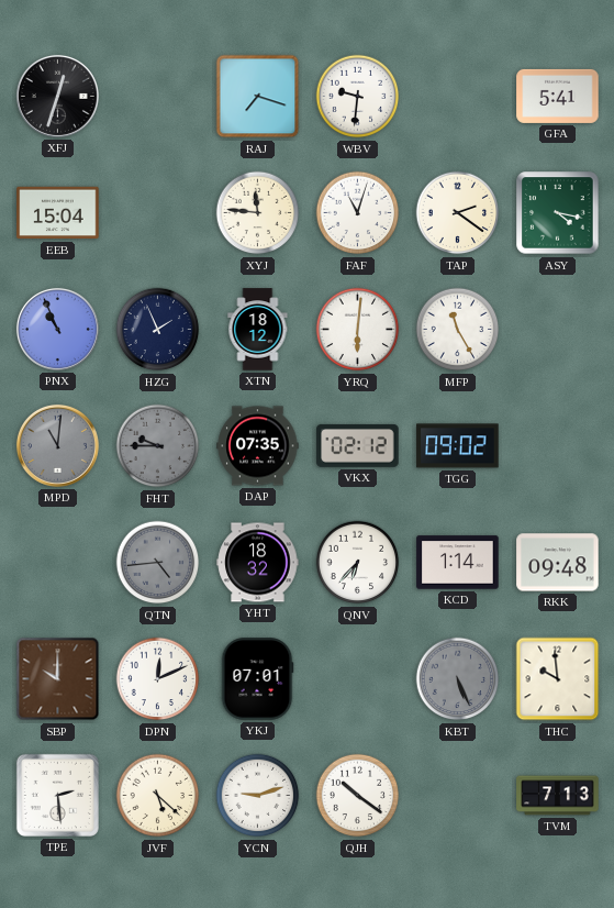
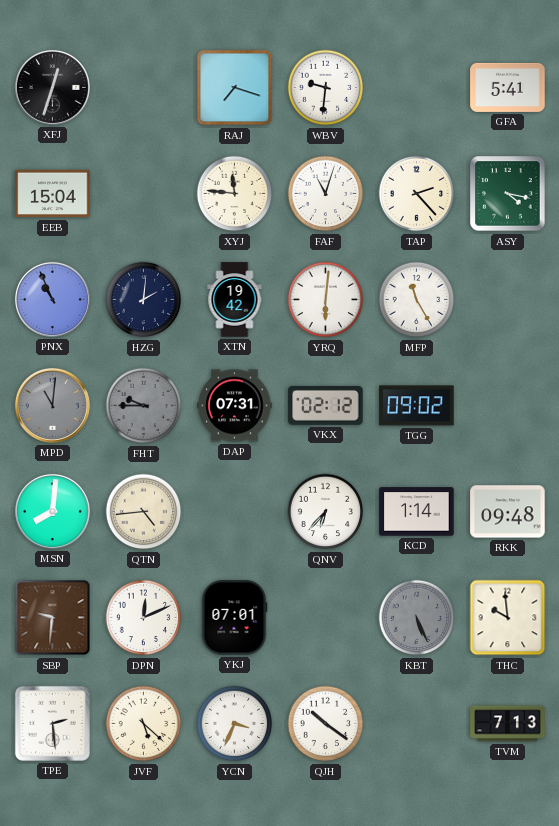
TAP: 2:21 -> 2:23 (417, 194)
HZG: 1:56 -> 2:01 (144, 300)
XTN: 18:12 -> 19:42 (235, 300)
DAP: 07:35 -> 07:31 (235, 406)
MSN: none -> 8:01 (52, 511)
QTN dial: grey -> cream (144, 512)
YHT: 18:32 -> none (258, 563)
SBP: 10:00 -> 9:31 (53, 618)
YCN: 9:12 -> 3:34 (235, 724)
